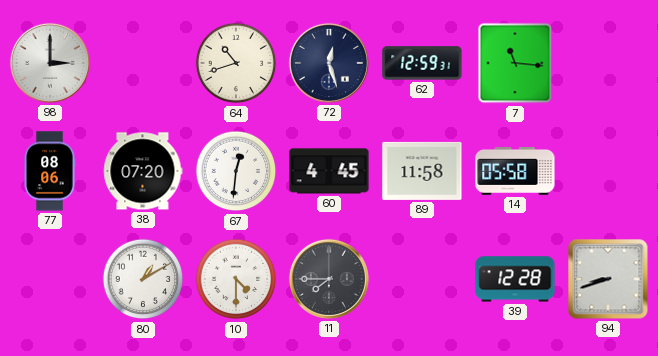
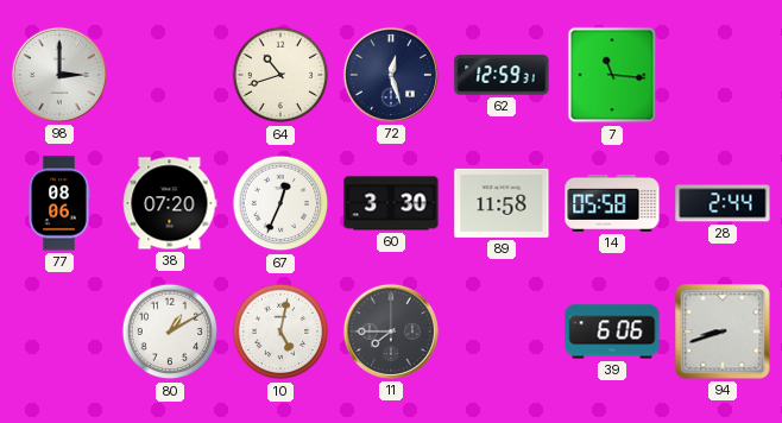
67: 12:31 -> 12:34 (280, 203)
60: 4:45 -> 3:30 (391, 203)
28: none -> 2:44 (723, 203)
10: 4:30 -> 5:02 (280, 332)
39: 12:28 -> 6:06 (612, 332)
